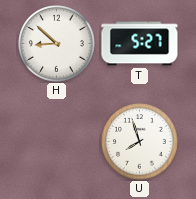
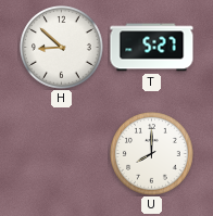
U: 7:57 -> 8:00 (152, 154)
